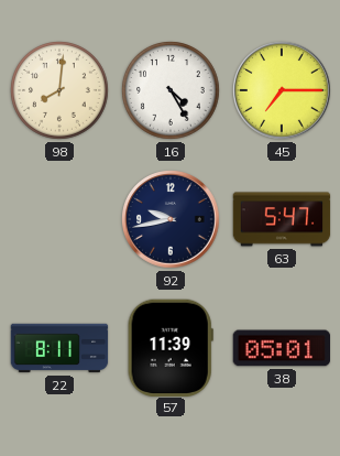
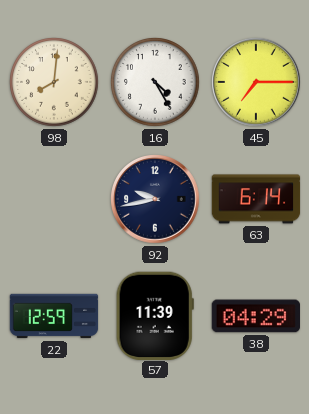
63: 5:47 -> 6:14 (256, 199)
22: 8:11 -> 12:59 (54, 316)
38: 05:01 -> 04:29 (255, 316)
